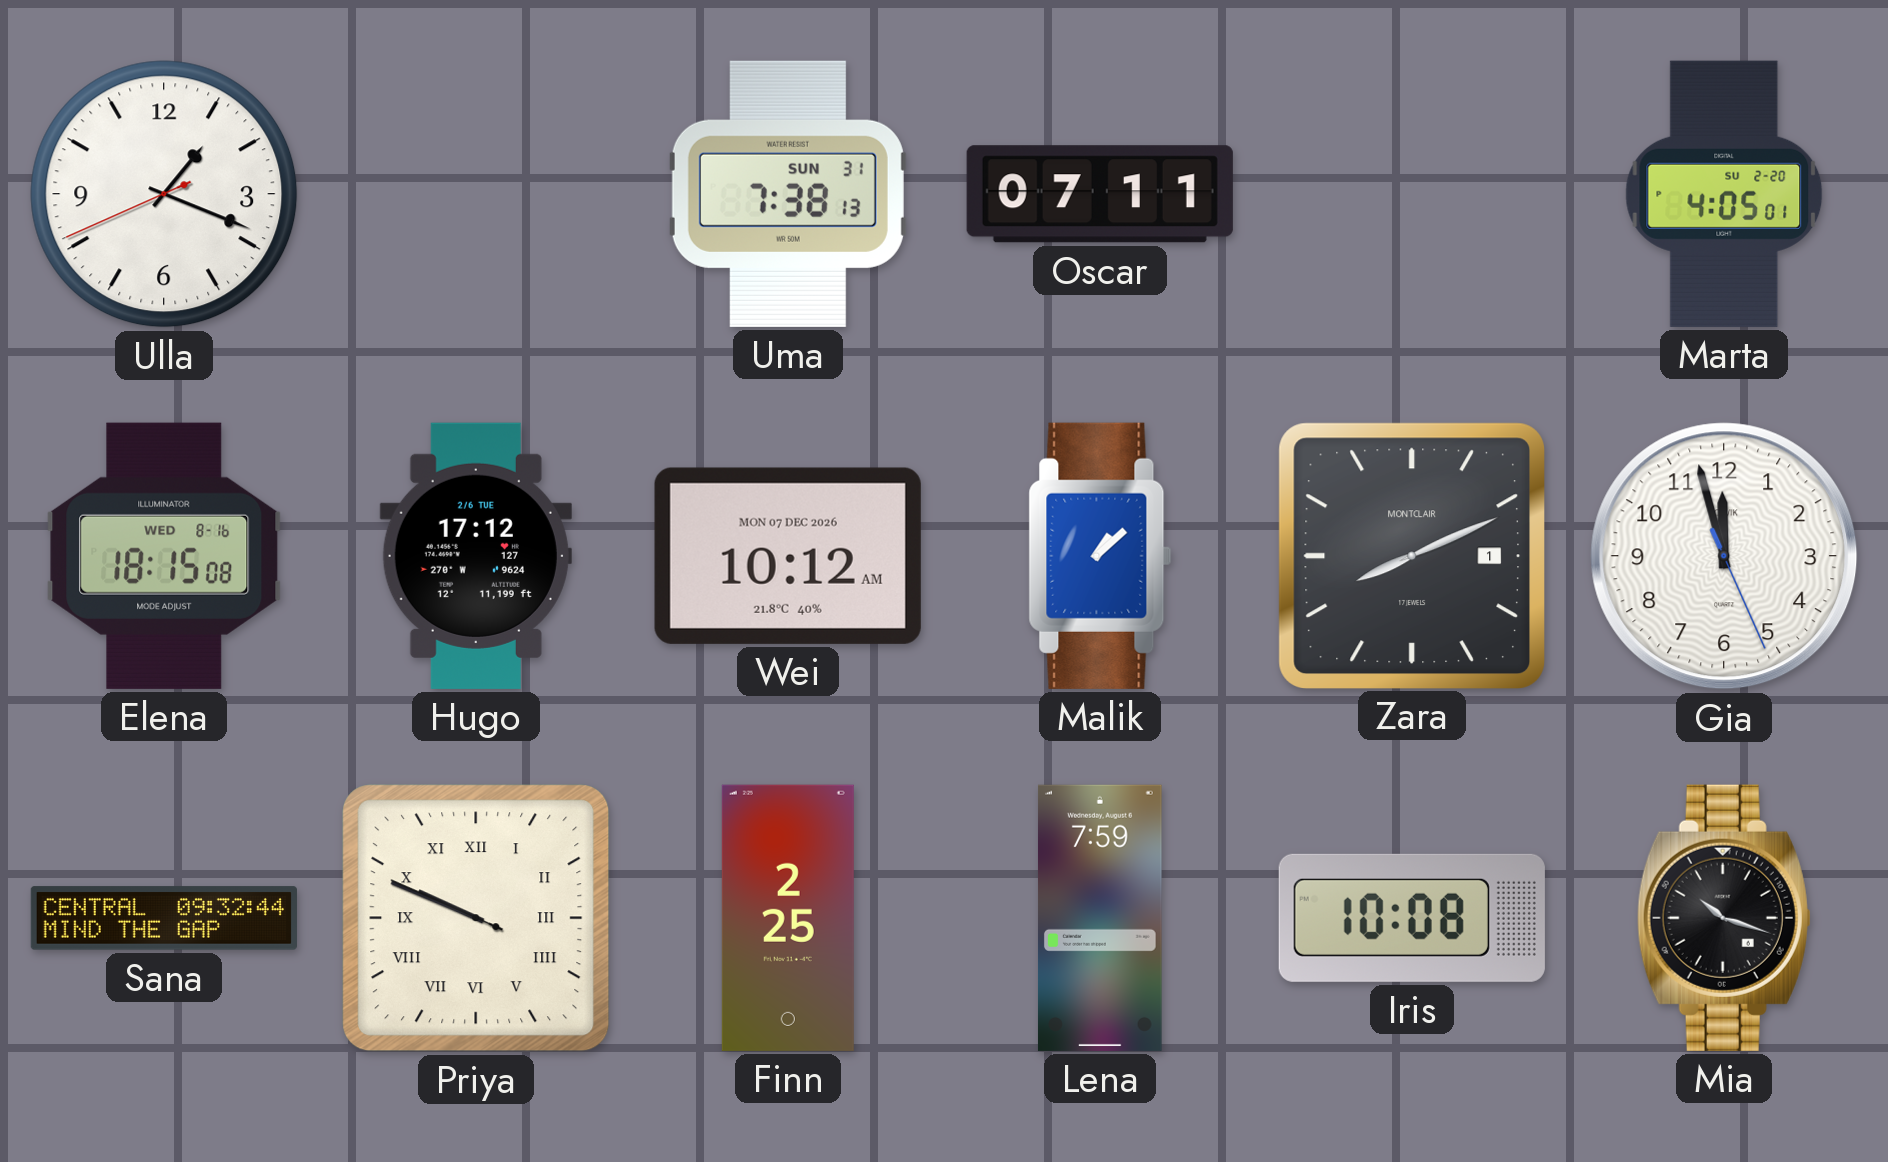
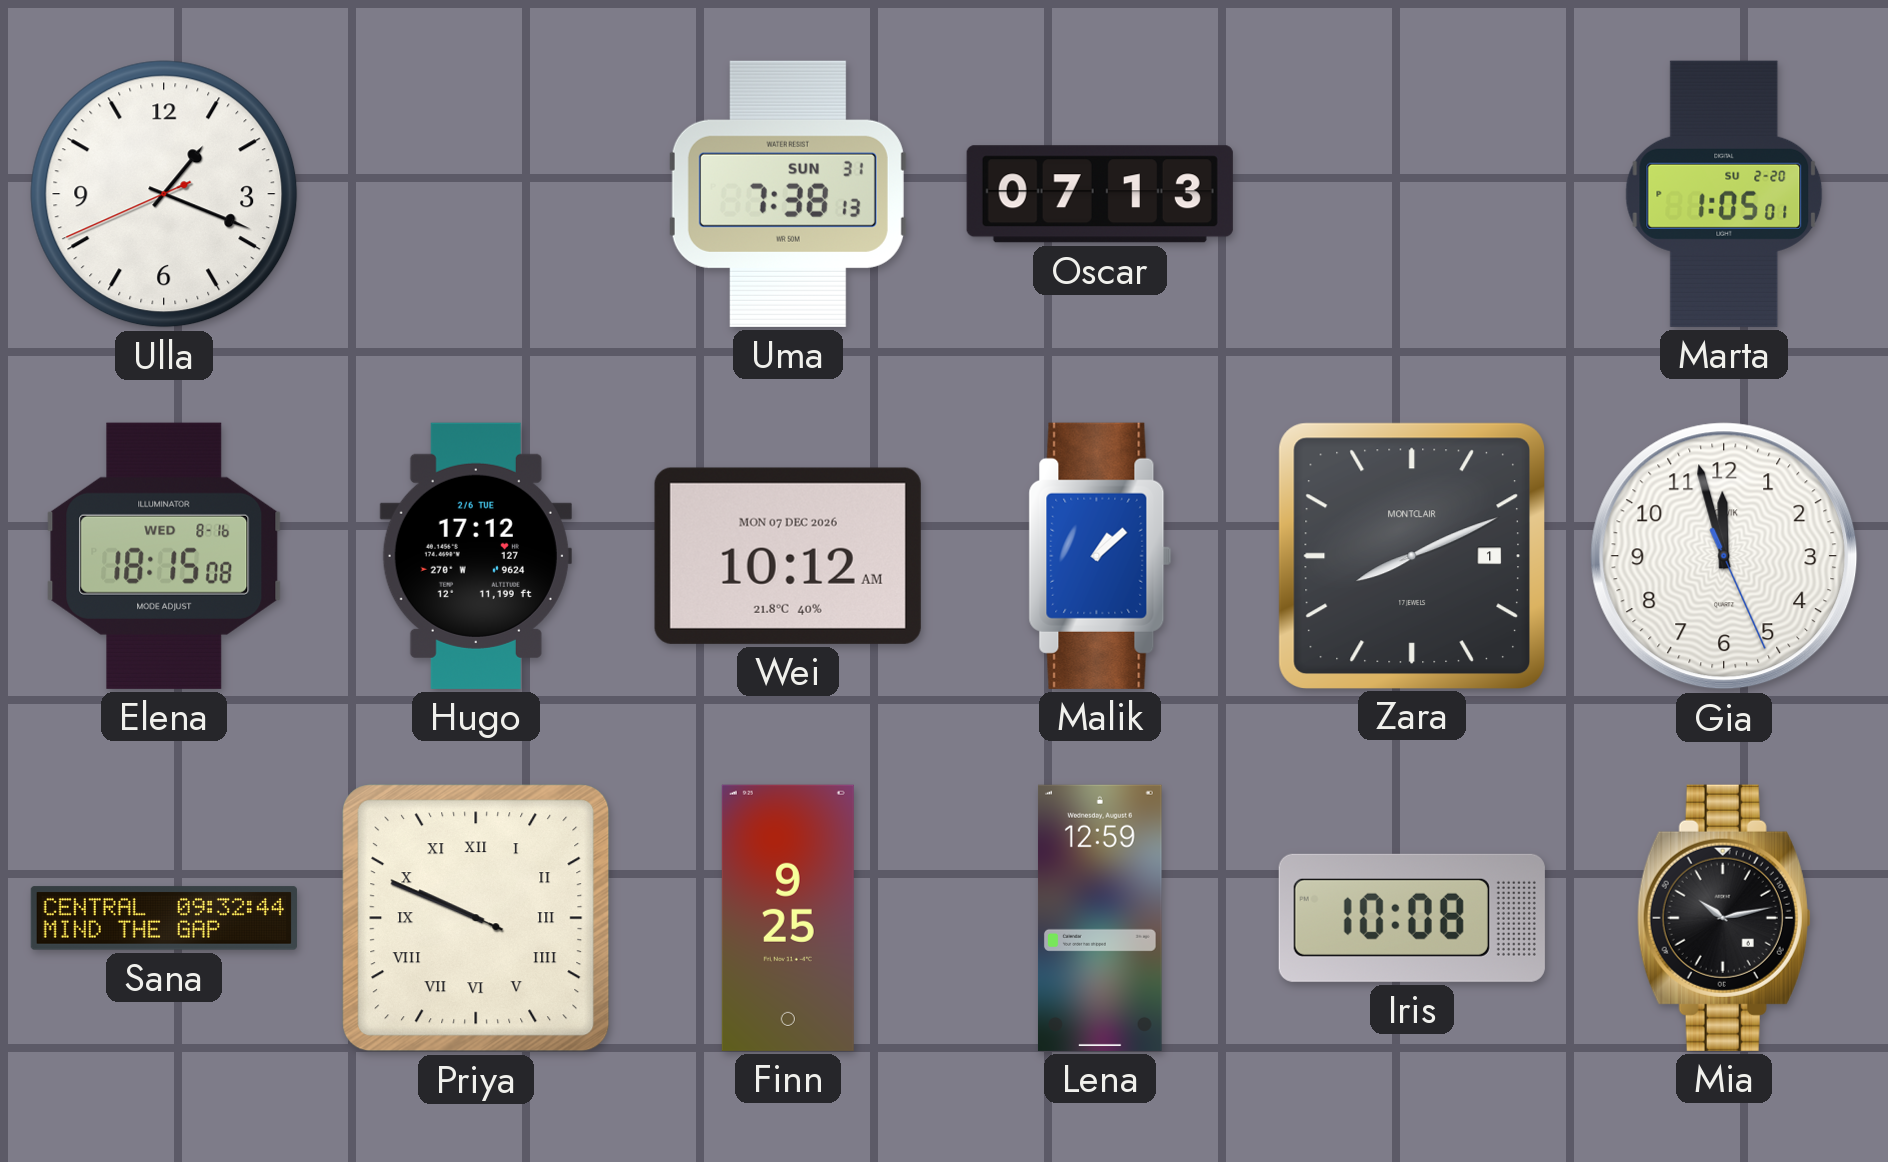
Oscar: 07:11 -> 07:13 (1100, 194)
Marta: 4:05 -> 1:05 (1724, 194)
Finn: 2:25 -> 9:25 (788, 918)
Lena: 7:59 -> 12:59 (1100, 918)
Mia: 10:18 -> 10:13 (1724, 918)
